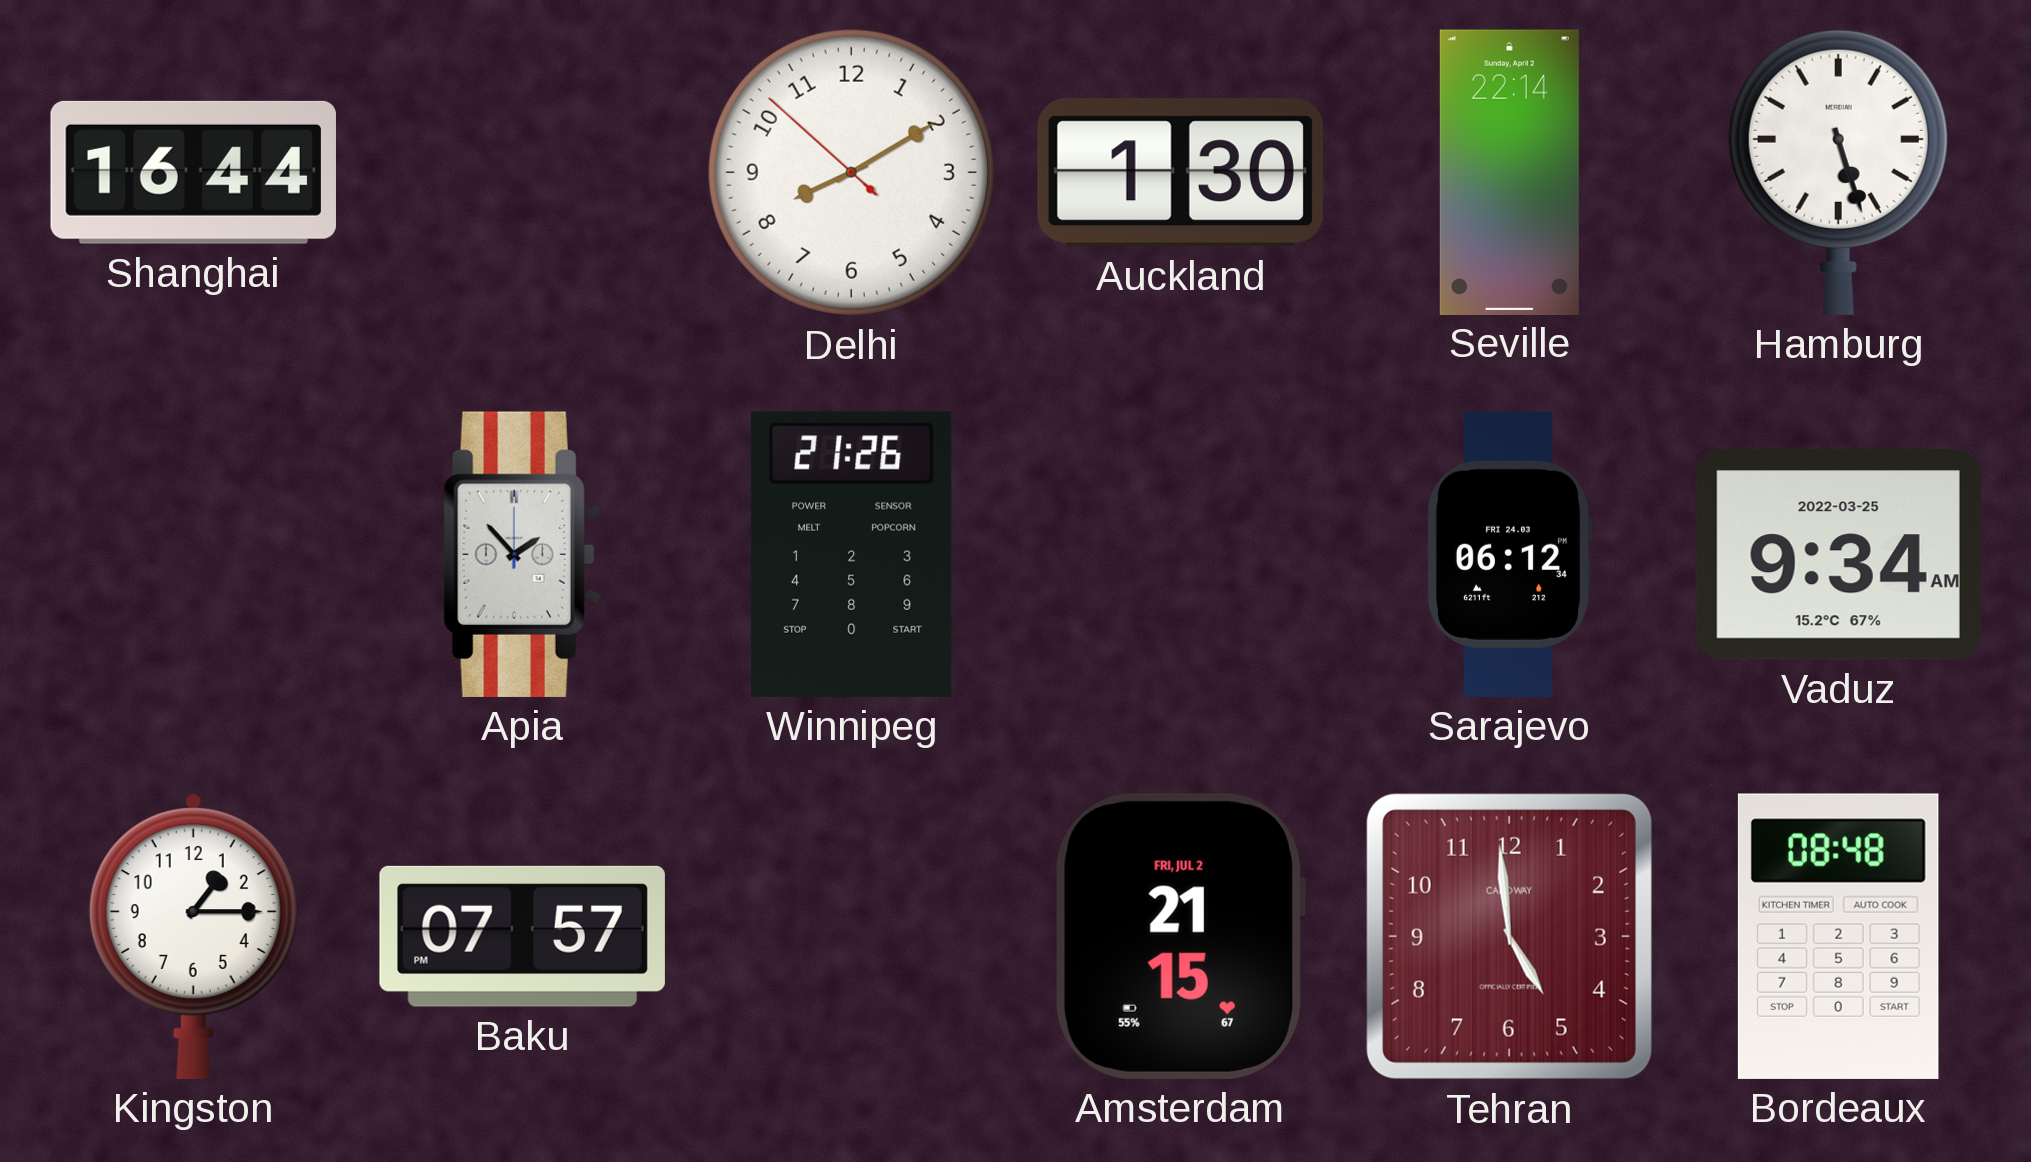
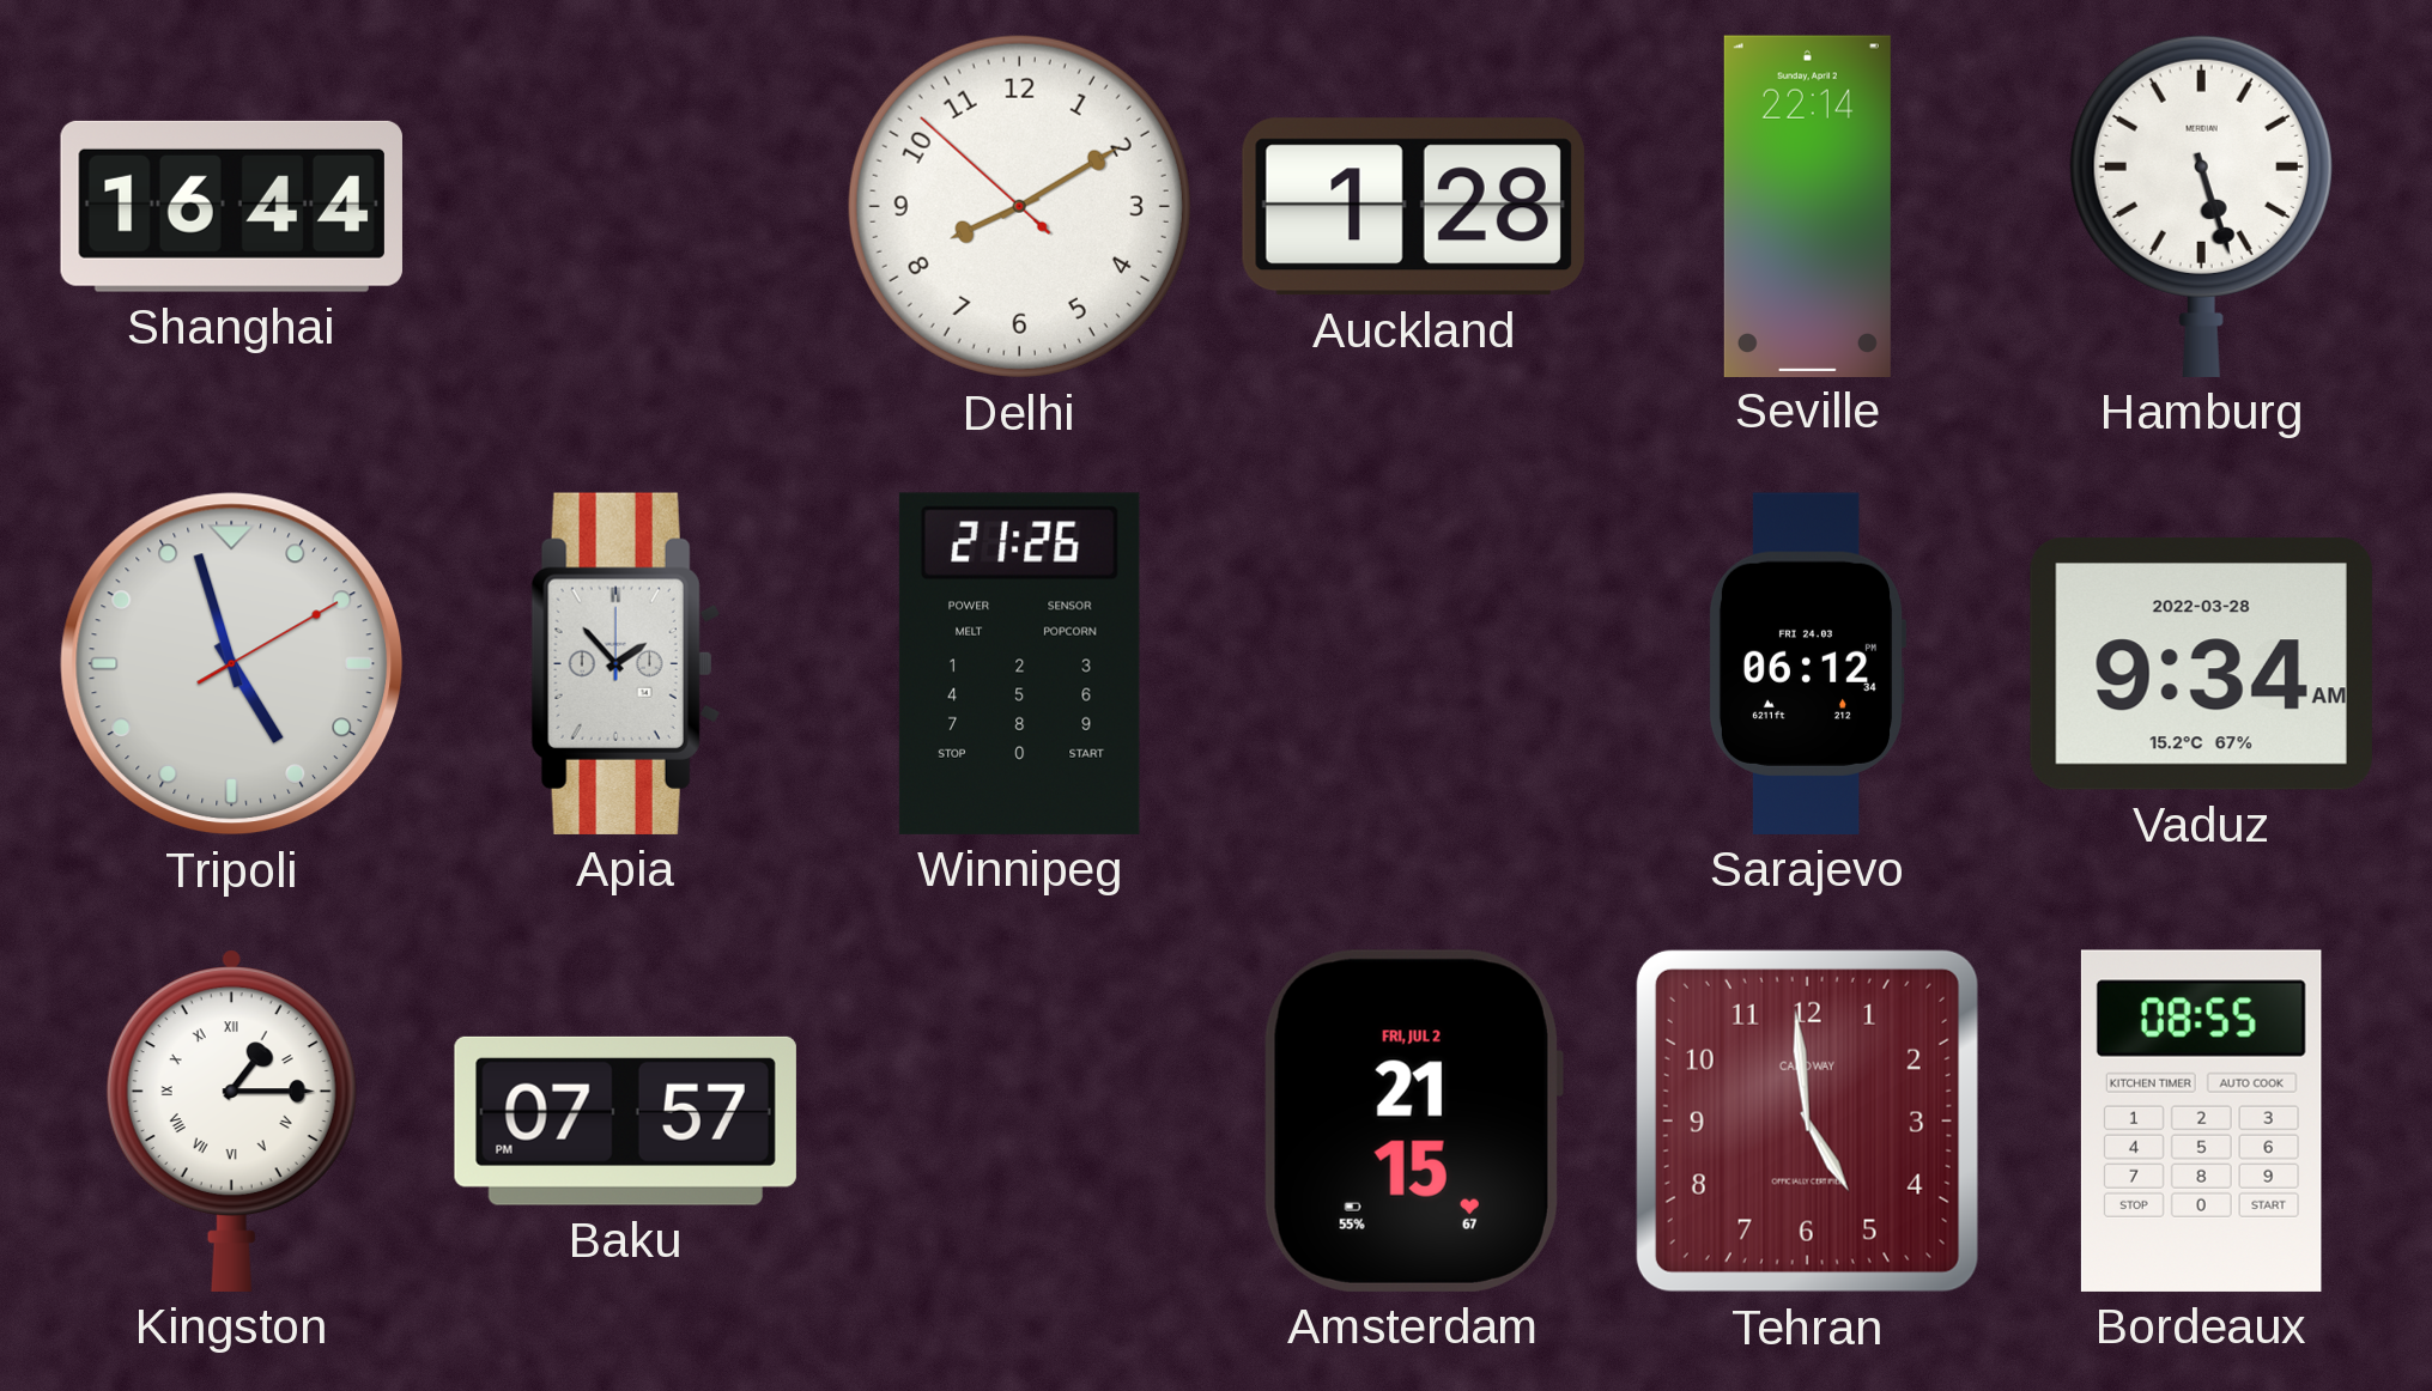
Auckland: 1:30 -> 1:28 (1413, 207)
Tripoli: none -> 4:57 (232, 664)
Vaduz date: 2022-03-25 -> 2022-03-28 (2201, 663)
Kingston numerals: Arabic -> Roman (231, 1120)
Bordeaux: 08:48 -> 08:55 (2201, 1120)
